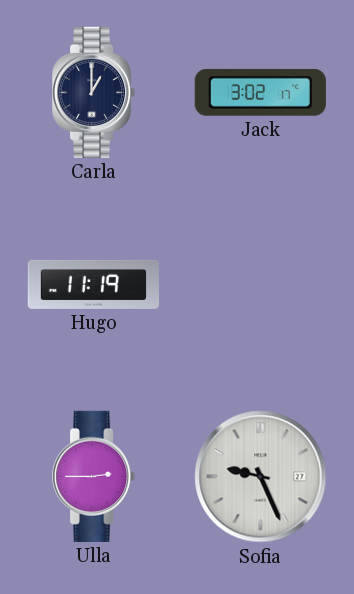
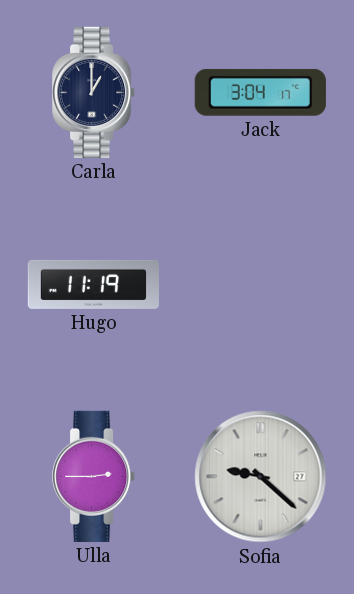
Jack: 3:02 -> 3:04 (260, 92)
Sofia: 9:26 -> 9:22 (261, 477)
